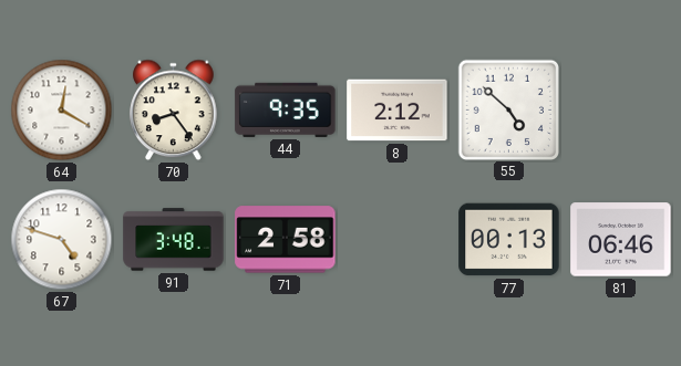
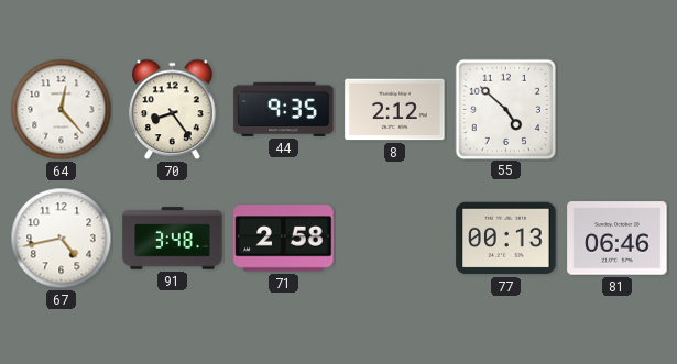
64: 12:20 -> 12:23 (62, 110)
67: 4:48 -> 4:43 (62, 239)
